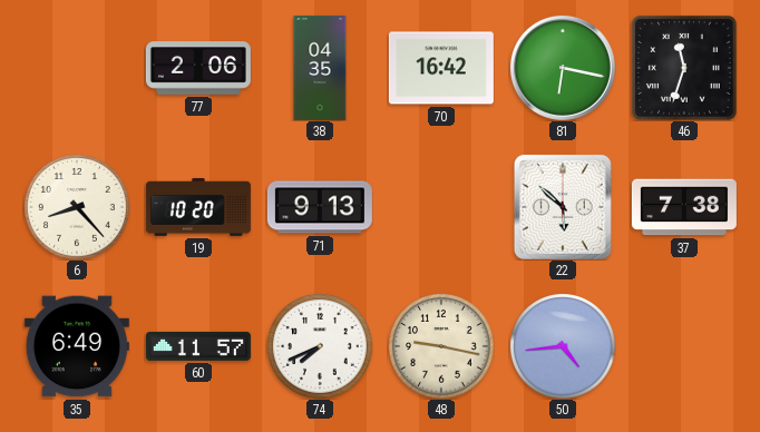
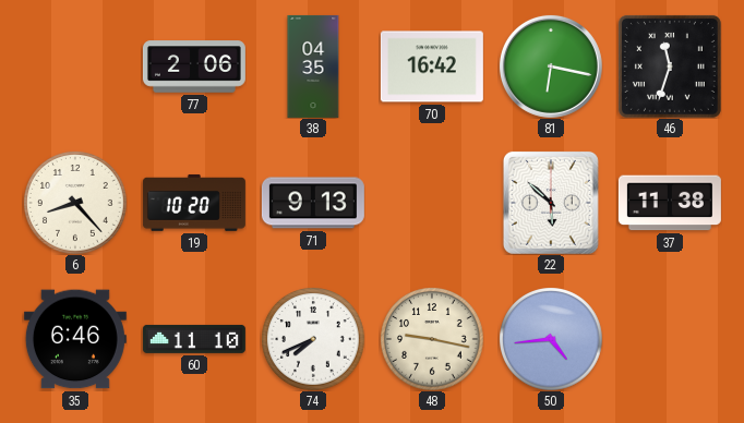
37: 7:38 -> 11:38 (670, 203)
35: 6:49 -> 6:46 (75, 339)
60: 11:57 -> 11:10 (194, 339)
